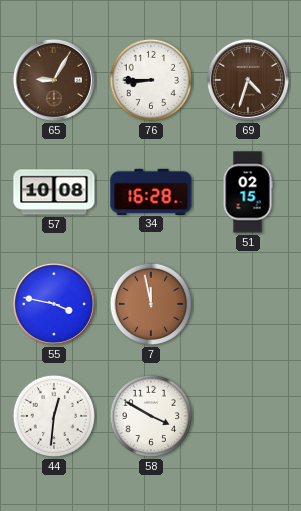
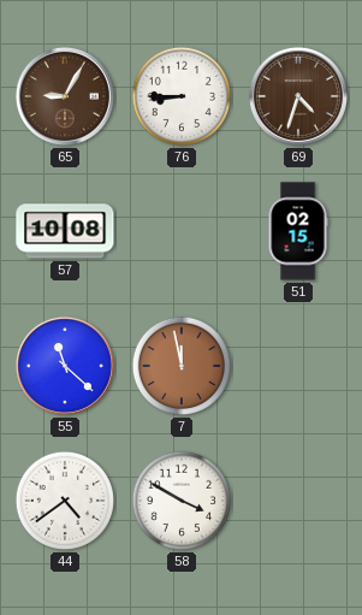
34: 16:28 -> none (151, 191)
55: 3:47 -> 11:22 (65, 366)
44: 12:31 -> 4:39 (65, 501)
